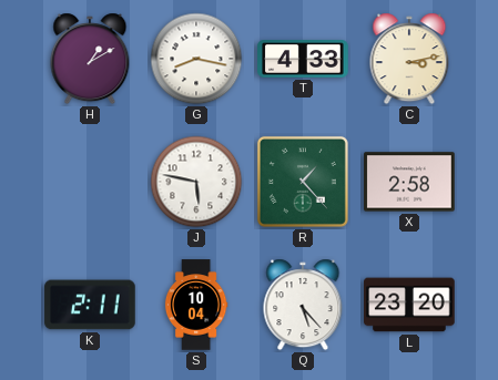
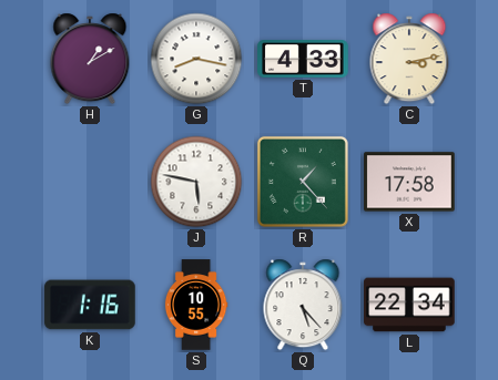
X: 2:58 -> 17:58 (409, 182)
K: 2:11 -> 1:16 (90, 305)
S: 10:04 -> 10:55 (196, 305)
L: 23:20 -> 22:34 (409, 305)
